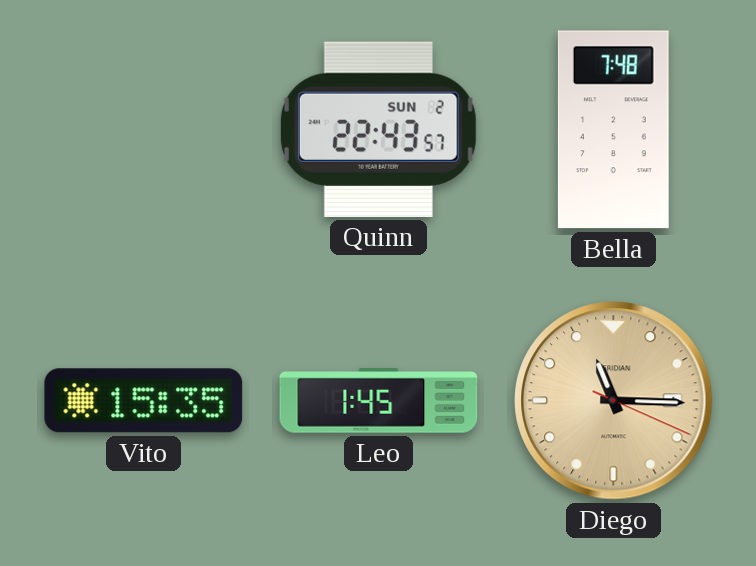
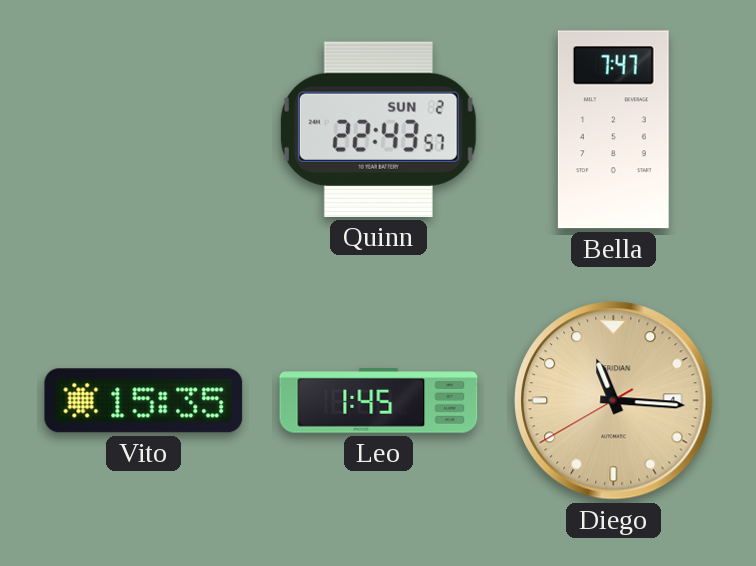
Bella: 7:48 -> 7:47 (613, 130)
Diego: 11:15:19 -> 11:15:40 (614, 401)
